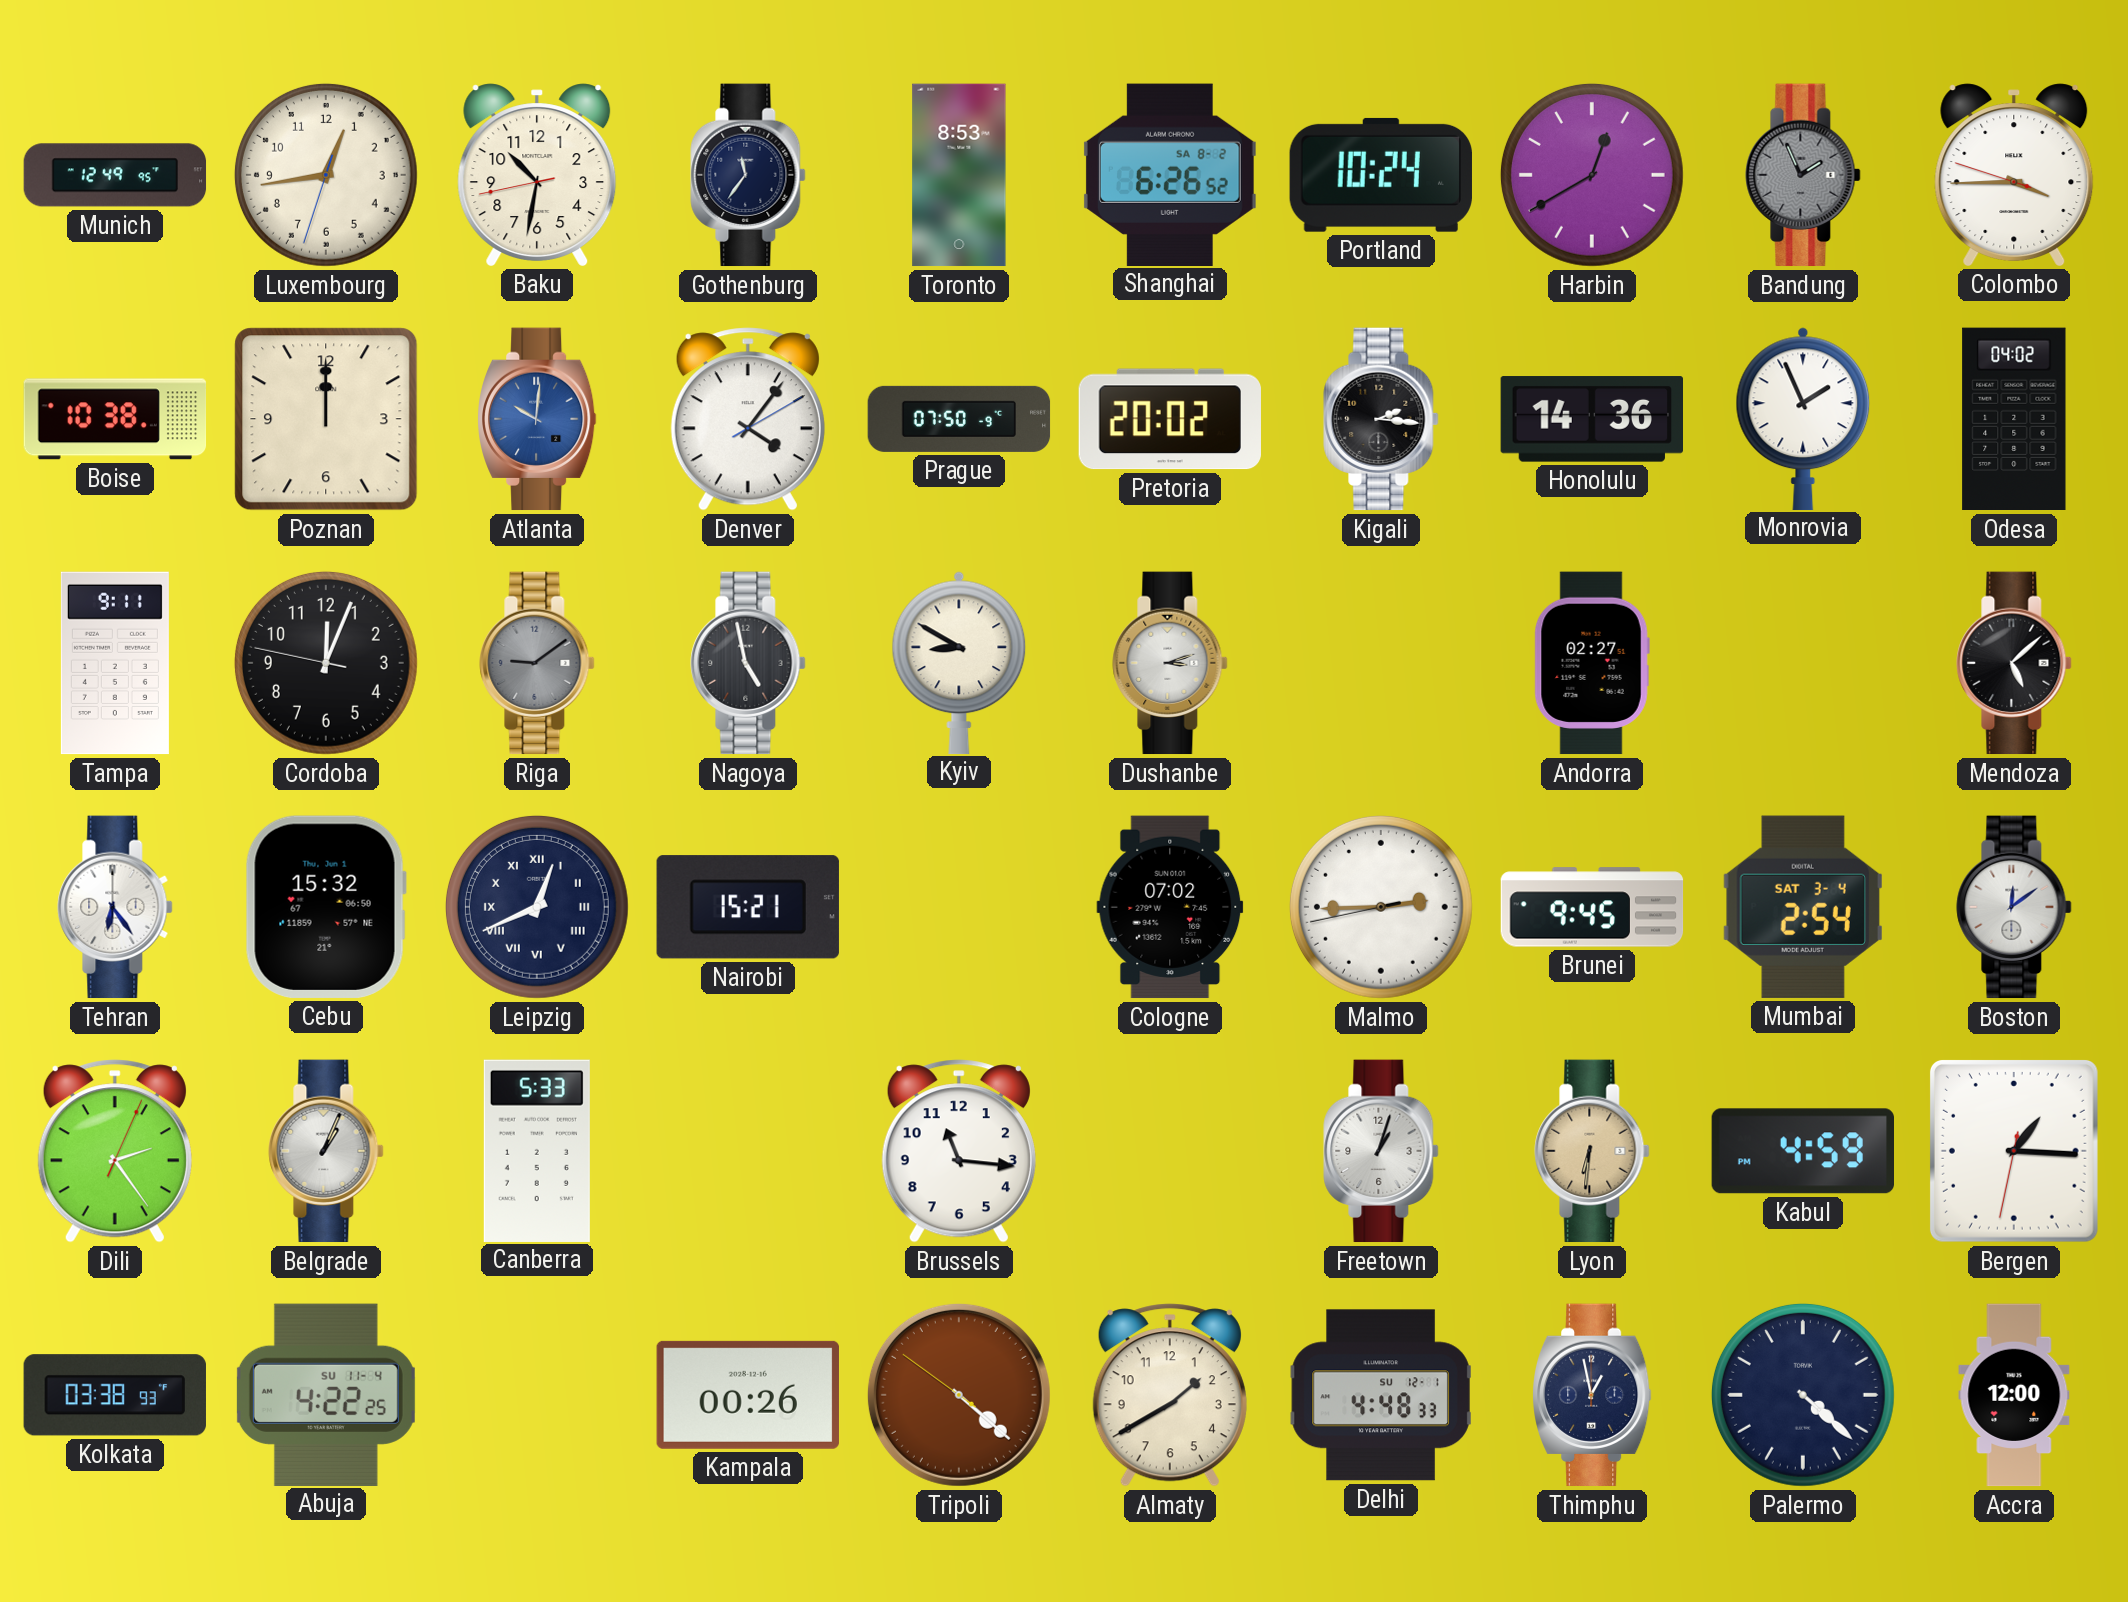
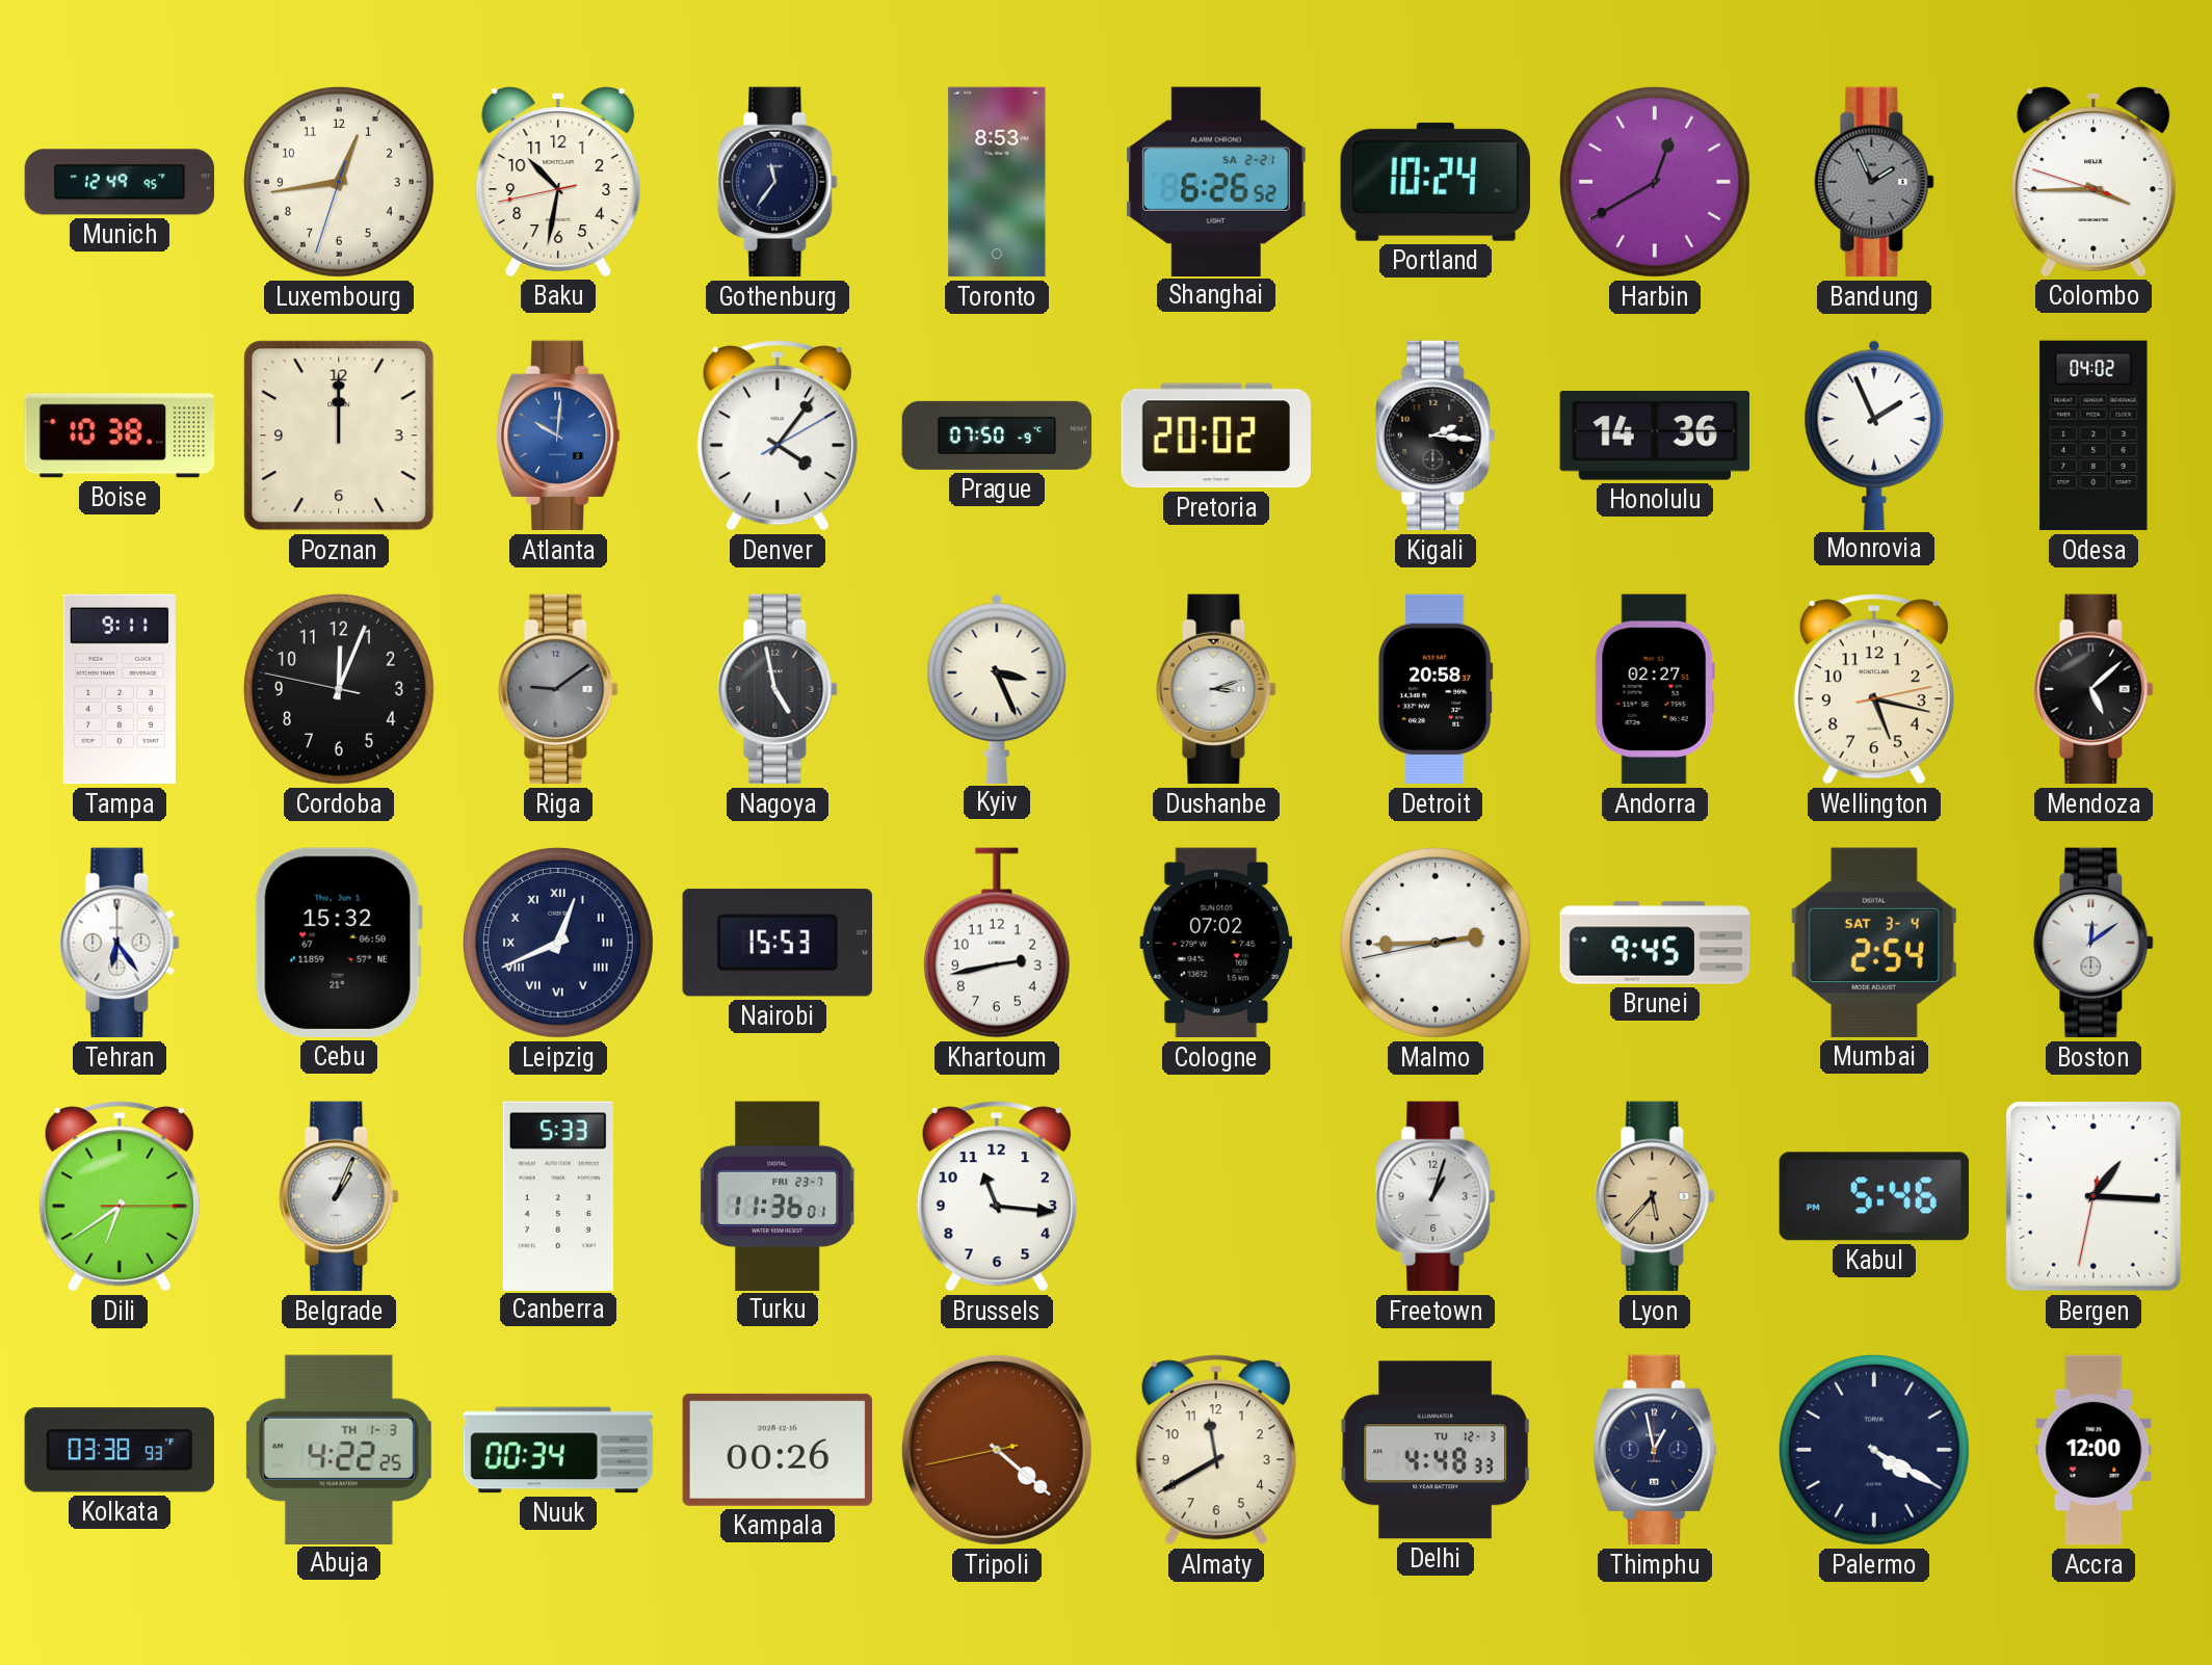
Shanghai date: SA 8-2 -> SA 2-21 (1216, 181)
Kyiv: 8:50 -> 3:26 (997, 688)
Detroit: none -> 20:58 (1436, 689)
Wellington: none -> 5:17 (1874, 689)
Nairobi: 15:21 -> 15:53 (778, 943)
Khartoum: none -> 2:43 (997, 943)
Dili: 2:24 -> 6:39 (120, 1196)
Turku: none -> 11:36 (778, 1195)
Lyon: 6:31 -> 5:37 (1655, 1196)
Kabul: 4:59 -> 5:46 (1873, 1196)
Abuja date: SU 11-4 -> TH 1-3 (339, 1449)
Nuuk: none -> 00:34 (558, 1450)
Tripoli: 4:21:51 -> 4:21:43 (997, 1450)
Almaty: 1:40 -> 11:40 (1216, 1450)
Delhi date: SU 12-1 -> TU 12-3 (1436, 1450)
Palermo: 4:22 -> 4:20 (1874, 1450)
